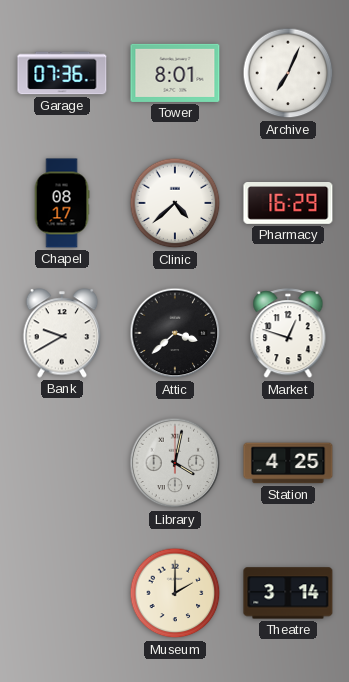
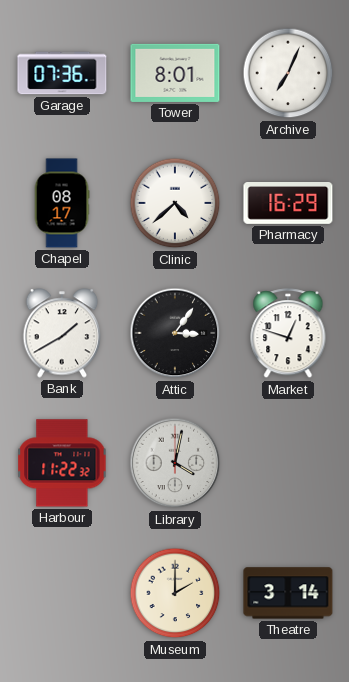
Bank: 9:40 -> 1:40 (62, 333)
Attic: 3:38 -> 3:06 (175, 333)
Harbour: none -> 11:22 (62, 463)
Station: 4:25 -> none (288, 463)
